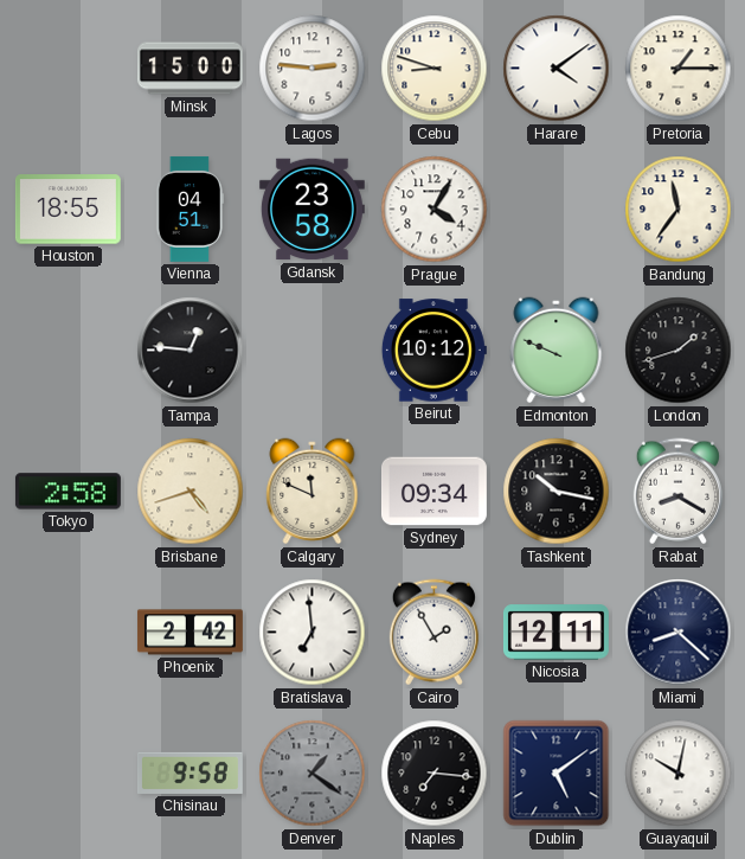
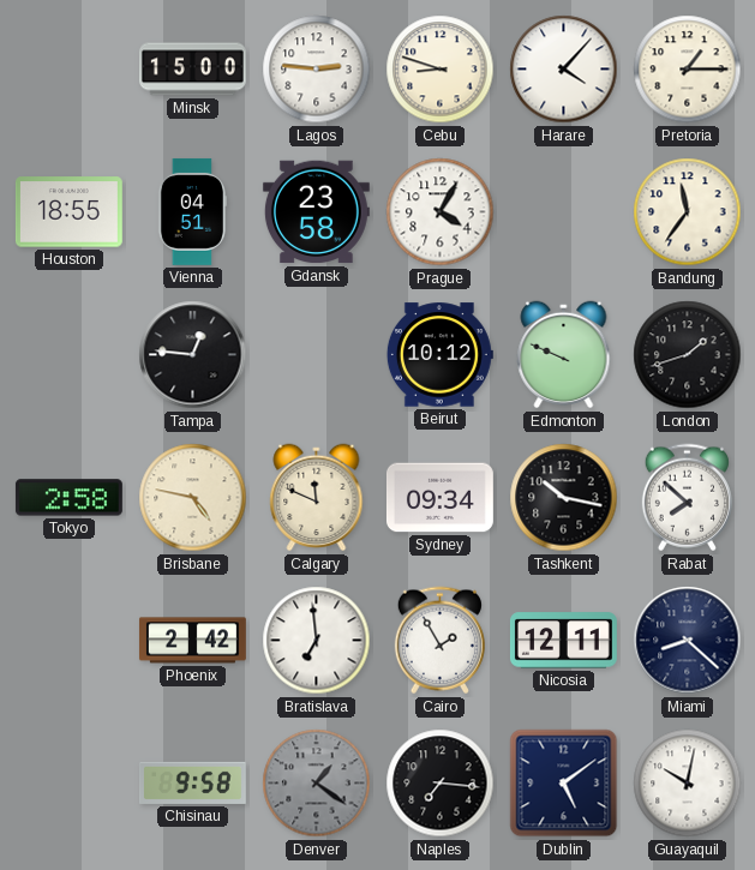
Harare: 4:09 -> 4:07 (564, 70)
Brisbane: 4:42 -> 4:47 (193, 498)
Rabat: 8:20 -> 7:52 (687, 498)
